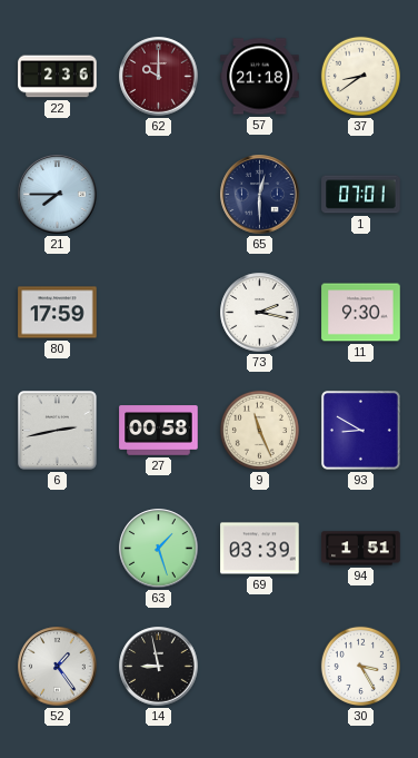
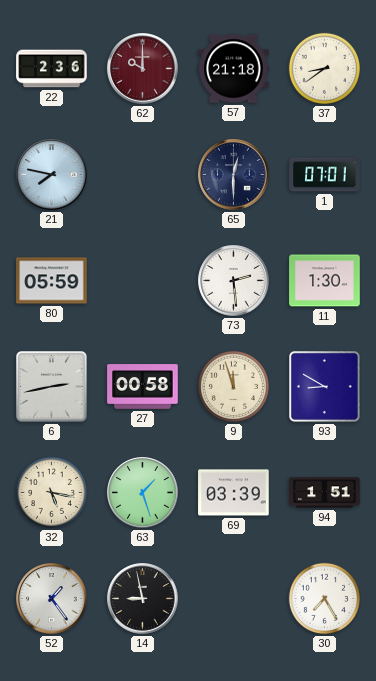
21: 7:45 -> 7:47 (52, 175)
80: 17:59 -> 05:59 (52, 281)
73: 2:17 -> 2:29 (234, 281)
11: 9:30 -> 1:30 (325, 281)
9: 11:26 -> 11:57 (233, 386)
32: none -> 5:17 (51, 492)
30: 3:25 -> 7:25 (324, 598)
